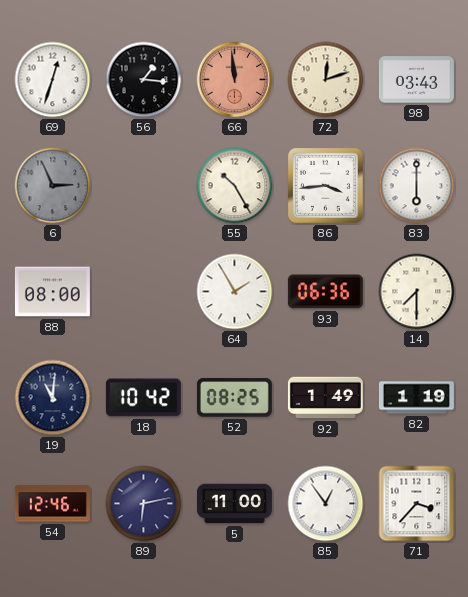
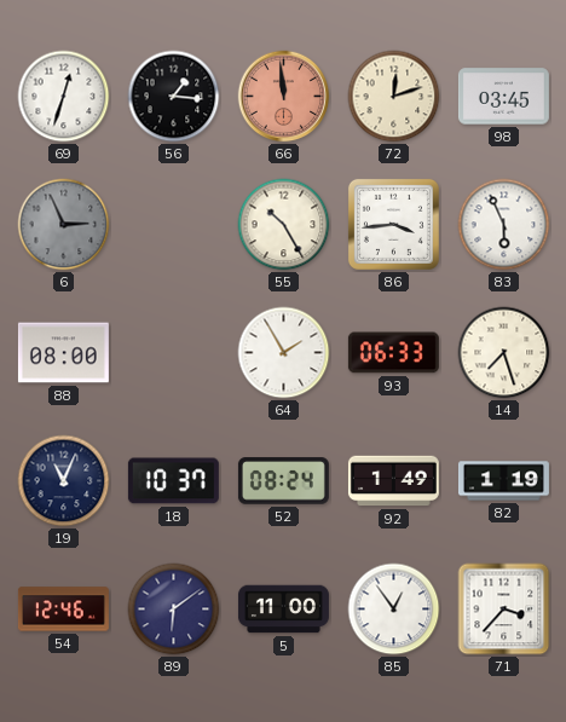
98: 03:43 -> 03:45 (503, 97)
83: 6:00 -> 5:56 (504, 225)
93: 06:36 -> 06:33 (393, 353)
14: 7:30 -> 7:27 (504, 353)
19: 11:01 -> 11:04 (64, 481)
18: 10:42 -> 10:37 (173, 481)
52: 08:25 -> 08:24 (283, 481)
89: 6:13 -> 6:09 (174, 610)
